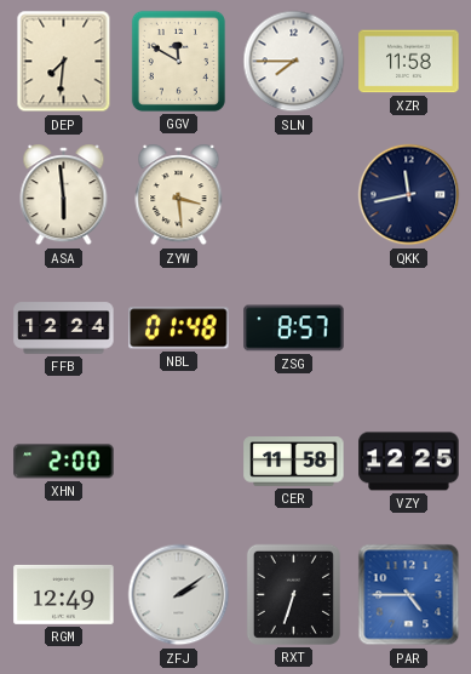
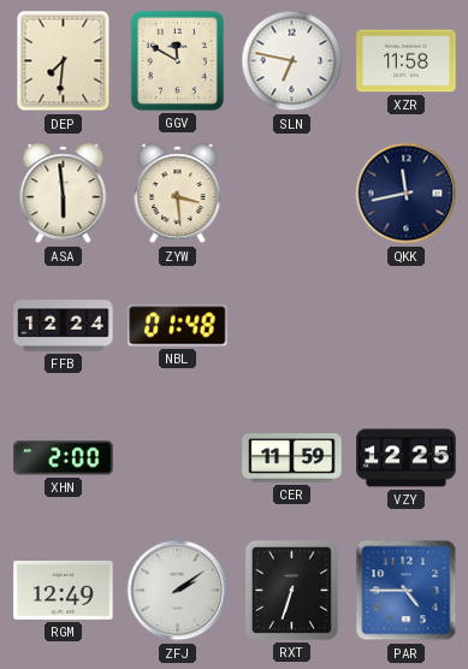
SLN: 7:45 -> 6:47 (292, 61)
ZSG: 8:57 -> none (294, 329)
CER: 11:58 -> 11:59 (292, 458)
